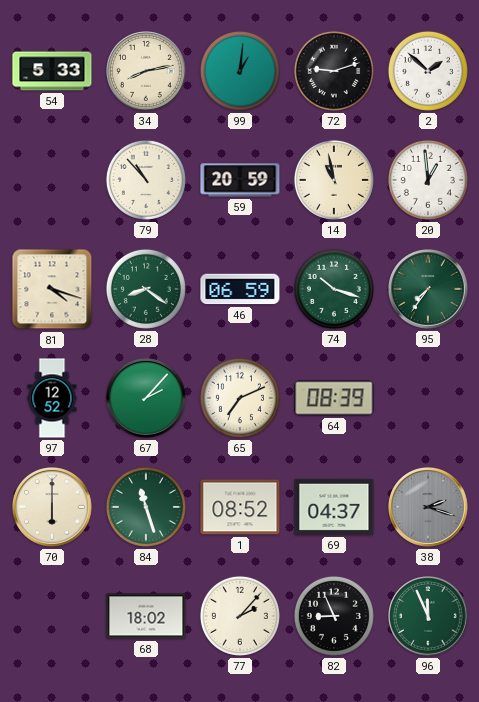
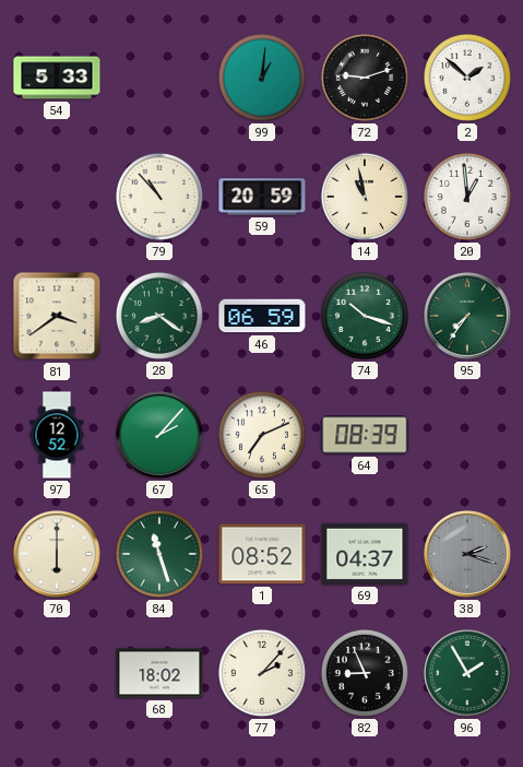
34: 8:13 -> none (147, 72)
81: 4:18 -> 3:39 (57, 316)
96: 11:56 -> 1:55 (468, 674)
